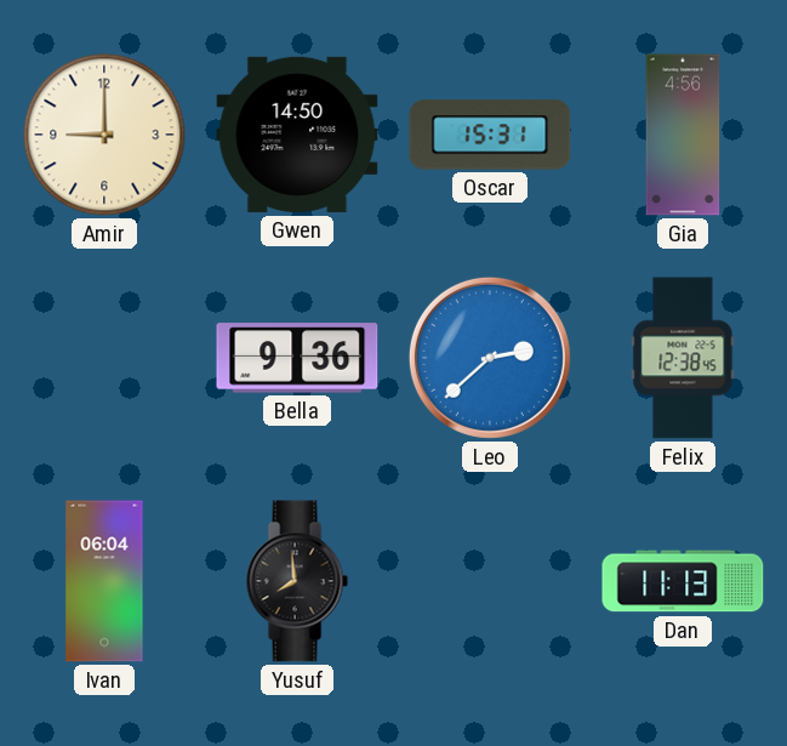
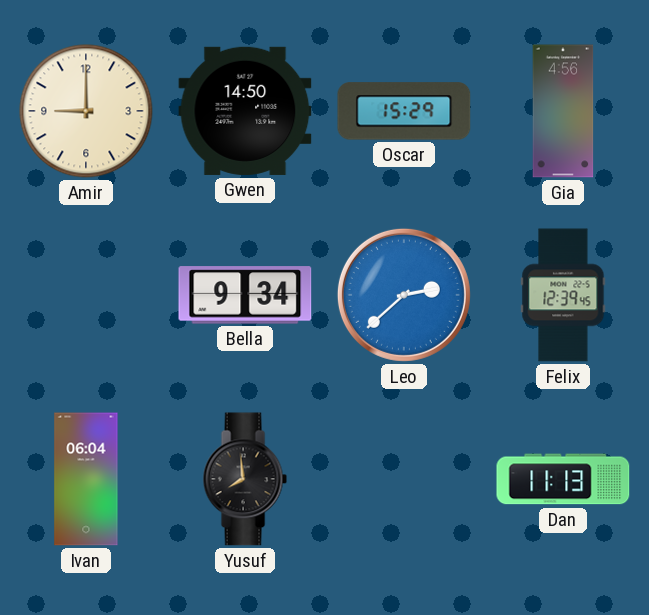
Oscar: 15:31 -> 15:29 (404, 111)
Bella: 9:36 -> 9:34 (245, 295)
Felix: 12:38 -> 12:39 (563, 295)
